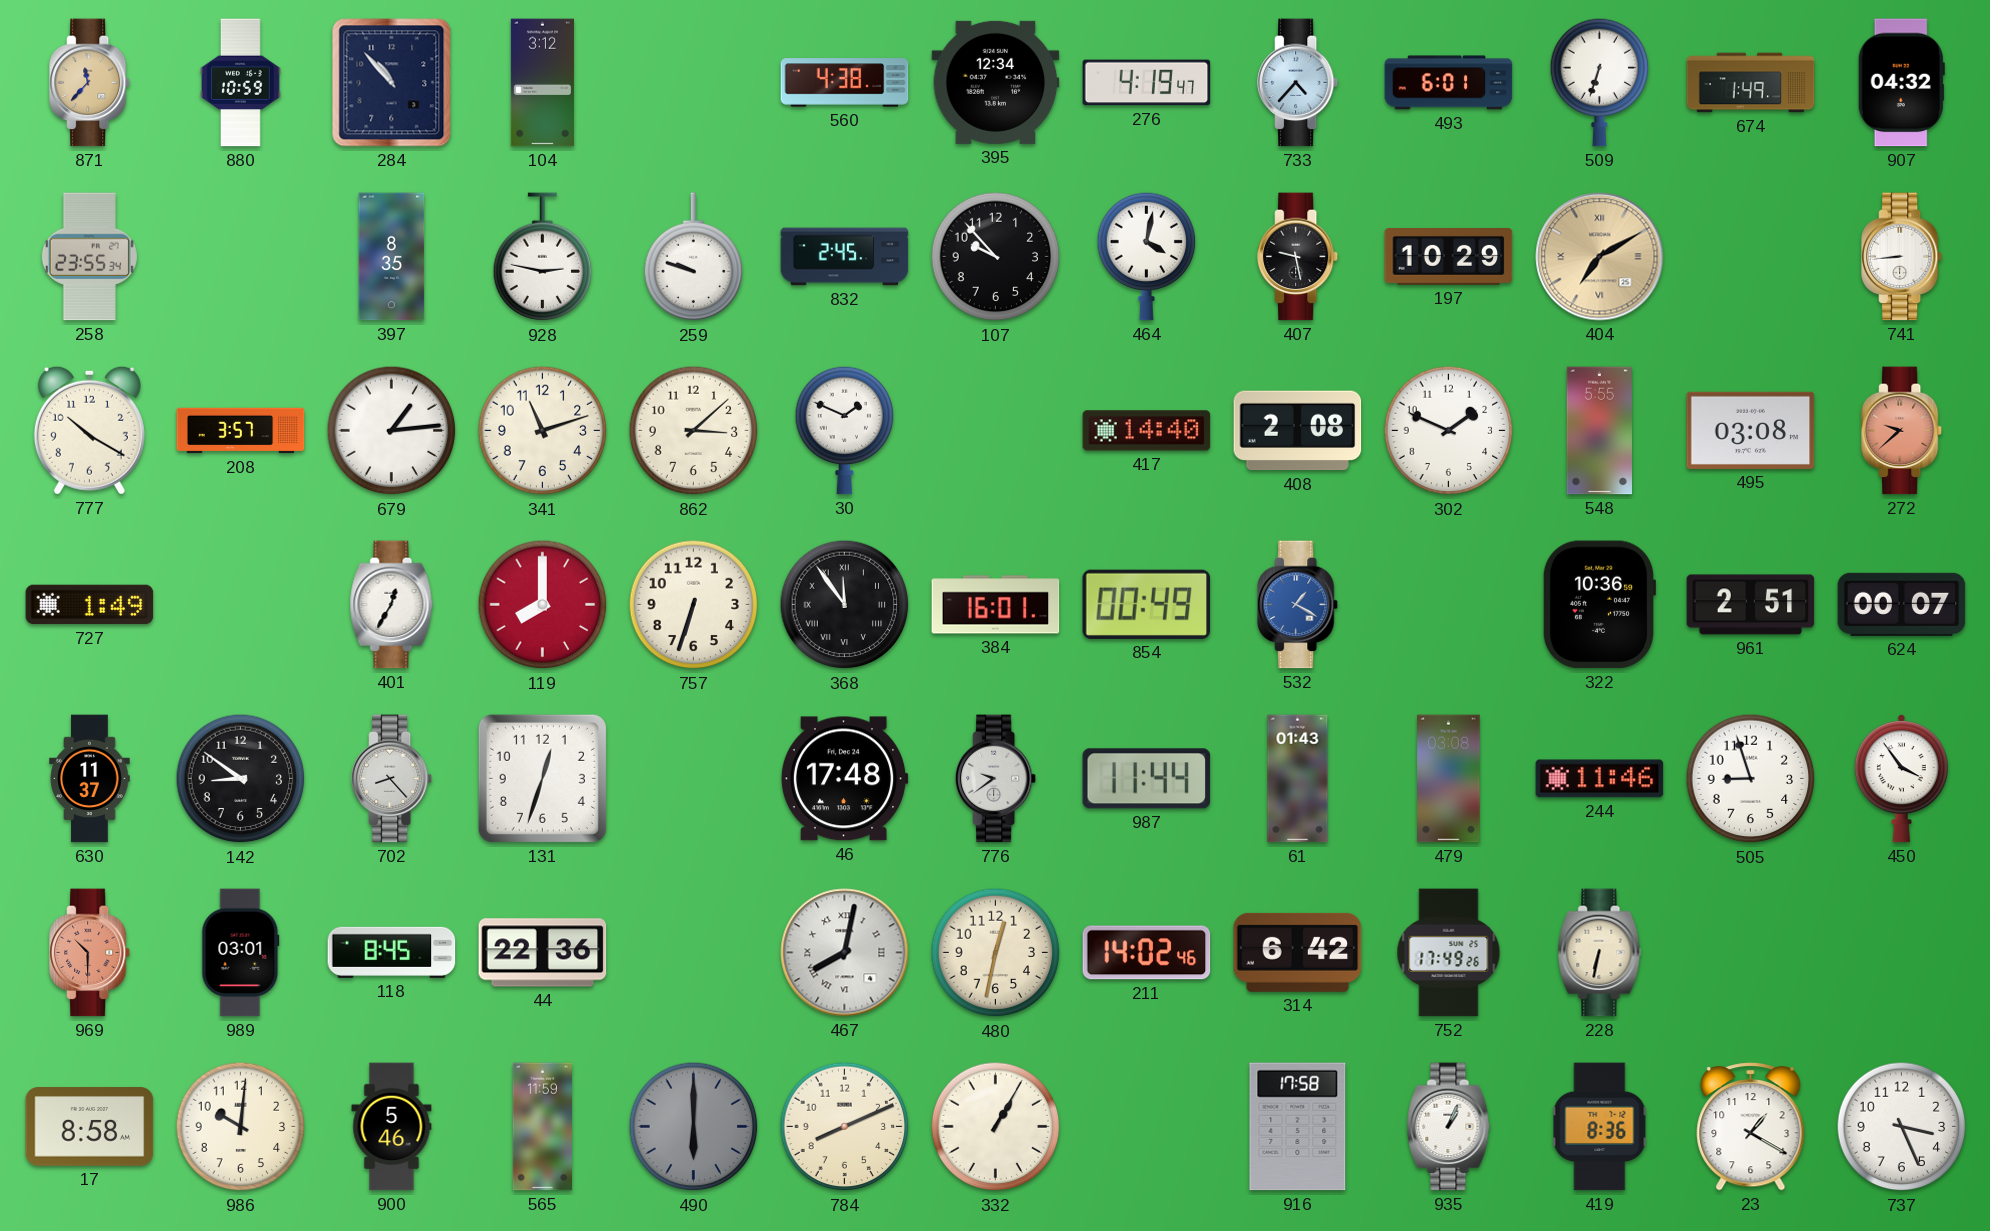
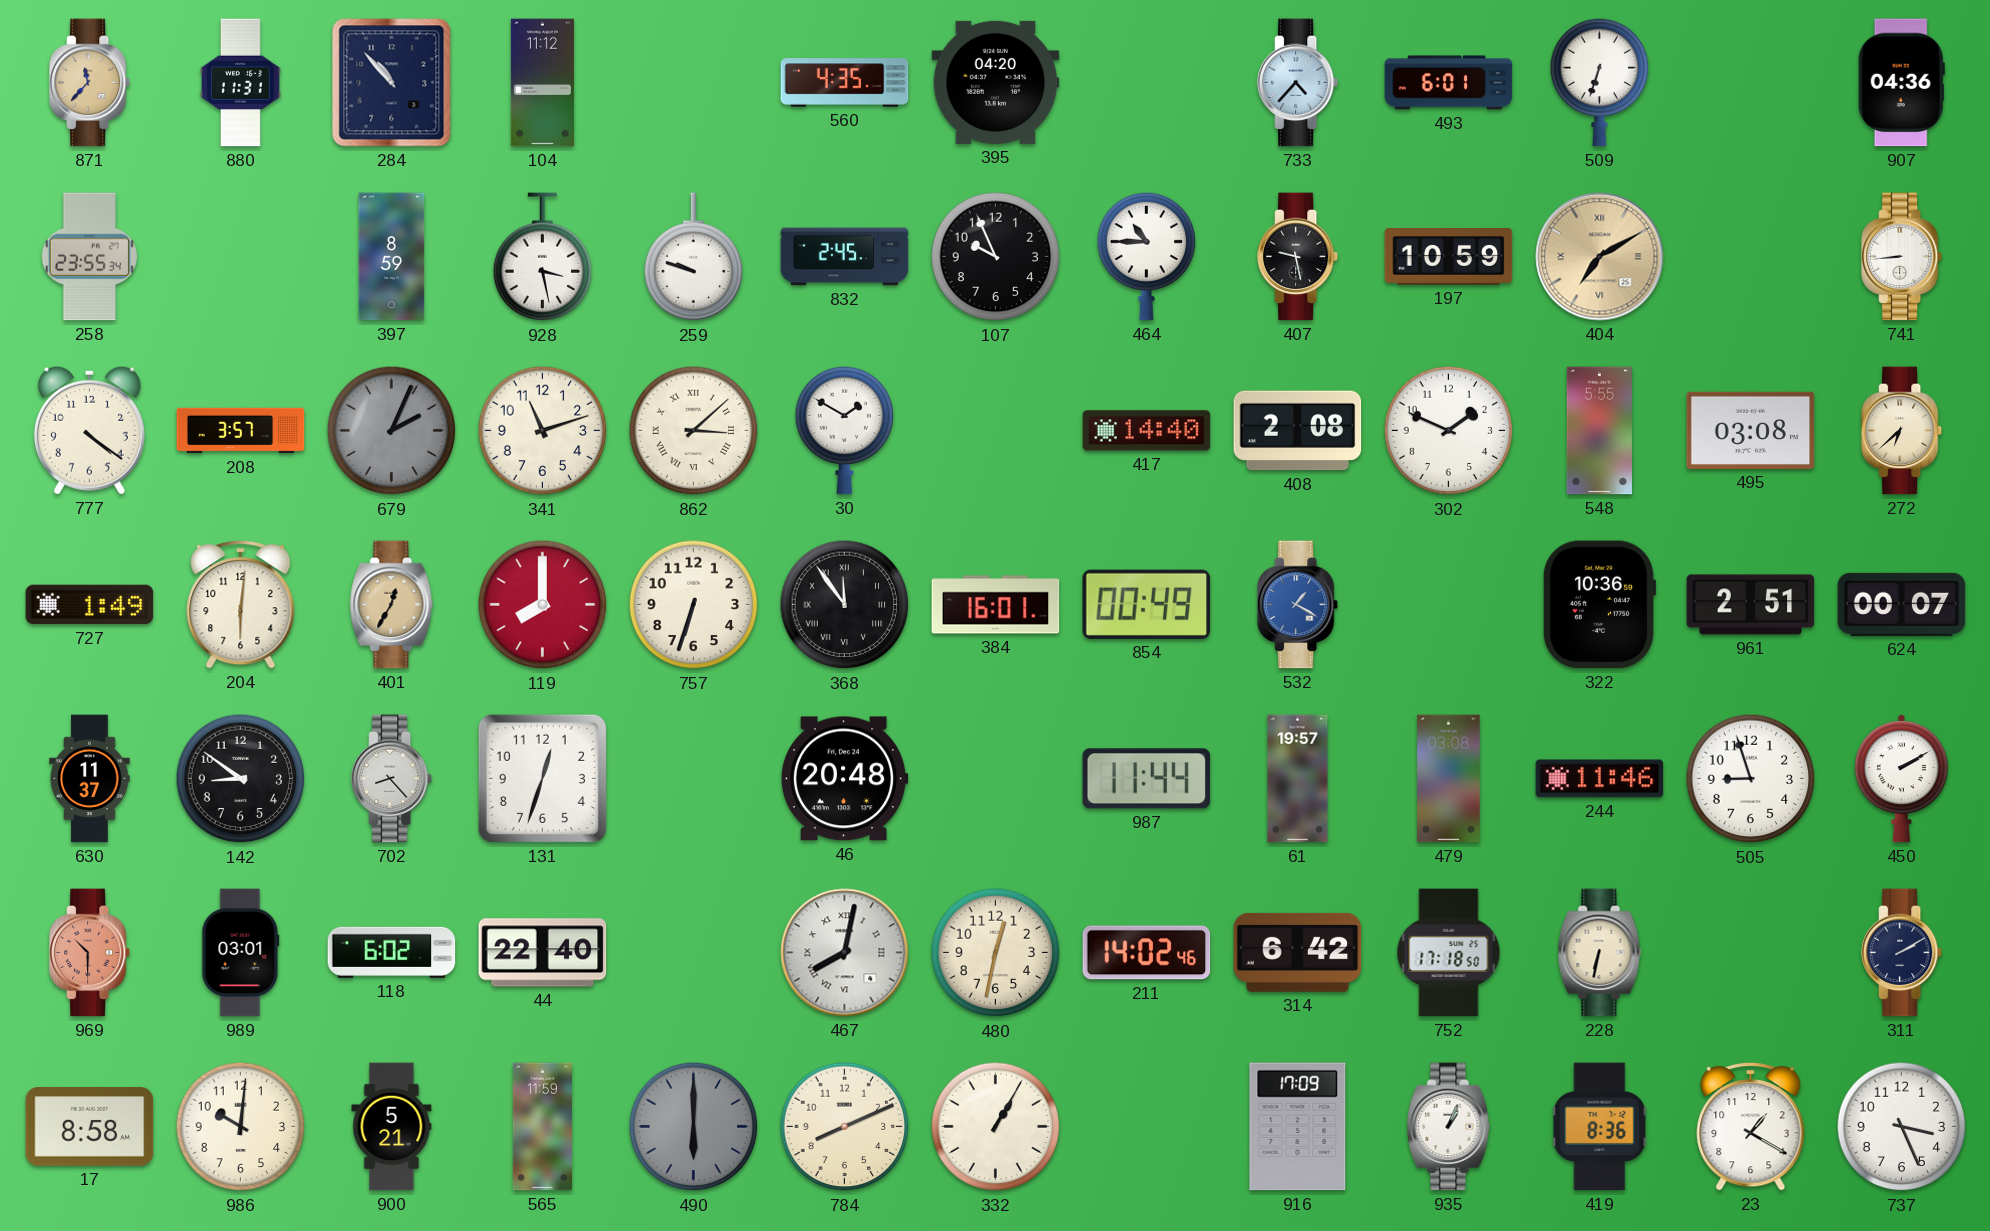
880: 10:59 -> 11:31 (241, 83)
104: 3:12 -> 11:12 (542, 83)
560: 4:38 -> 4:35 (845, 83)
395: 12:34 -> 04:20 (996, 82)
276: 4:19 -> none (1147, 83)
674: 1:49 -> none (1751, 83)
907: 04:32 -> 04:36 (1901, 83)
397: 8:35 -> 8:59 (392, 257)
928: 2:47 -> 3:28 (543, 257)
107: 9:53 -> 9:56 (996, 257)
464: 4:02 -> 10:45 (1147, 256)
197: 10:29 -> 10:59 (1449, 257)
777: 10:20 -> 4:21 (89, 430)
679: 1:14 -> 2:04 (392, 431)
679 dial: white -> grey (392, 431)
862 numerals: Arabic -> Roman (694, 431)
30: 1:49 -> 1:50 (845, 430)
272: 9:38 -> 6:38 (1902, 431)
272 dial: salmon -> cream (1902, 431)
204: none -> 6:01 (241, 605)
401 dial: white -> champagne (392, 605)
46: 17:48 -> 20:48 (844, 779)
776: 9:39 -> none (996, 779)
61: 01:43 -> 19:57 (1298, 779)
450: 3:54 -> 2:10 (1901, 779)
118: 8:45 -> 6:02 (392, 952)
44: 22:36 -> 22:40 (543, 953)
752: 17:49 -> 17:18 (1449, 953)
311: none -> 2:10 (1902, 953)
900: 5:46 -> 5:21 (392, 1127)
916: 17:58 -> 17:09 (1298, 1127)
